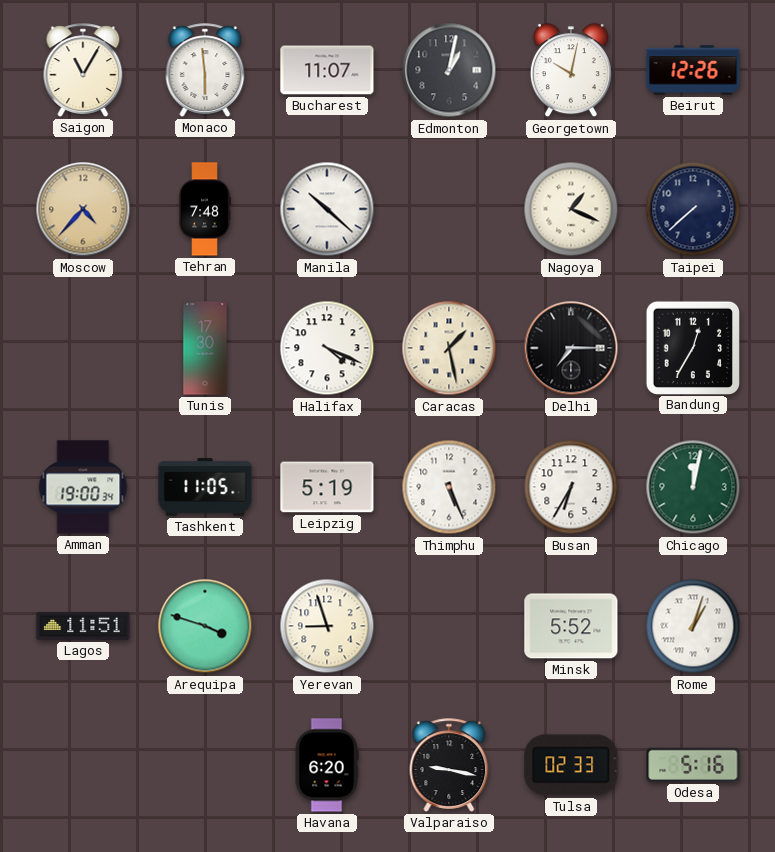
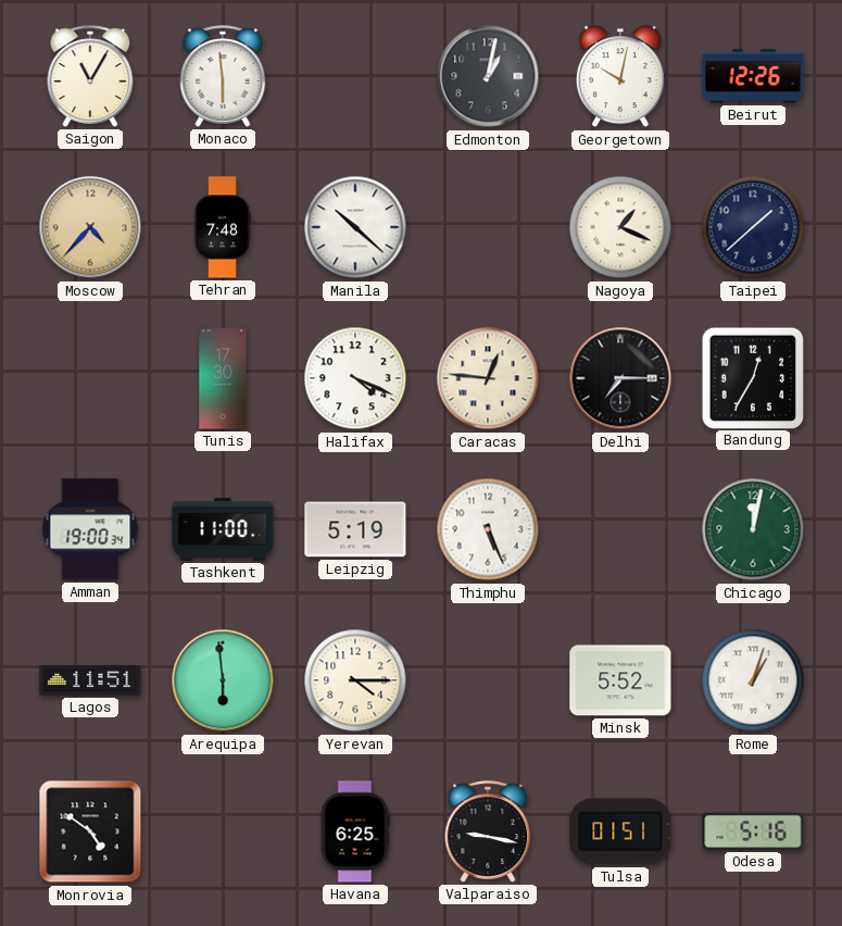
Bucharest: 11:07 -> none (327, 70)
Taipei: 7:38 -> 1:38 (753, 227)
Caracas: 1:28 -> 12:46 (488, 378)
Tashkent: 11:05 -> 11:00 (223, 529)
Busan: 6:35 -> none (571, 487)
Arequipa: 3:48 -> 5:59 (223, 680)
Yerevan: 8:57 -> 4:15 (355, 680)
Monrovia: none -> 4:51 (90, 831)
Havana: 6:20 -> 6:25 (355, 831)
Tulsa: 02:33 -> 01:51 (620, 831)
